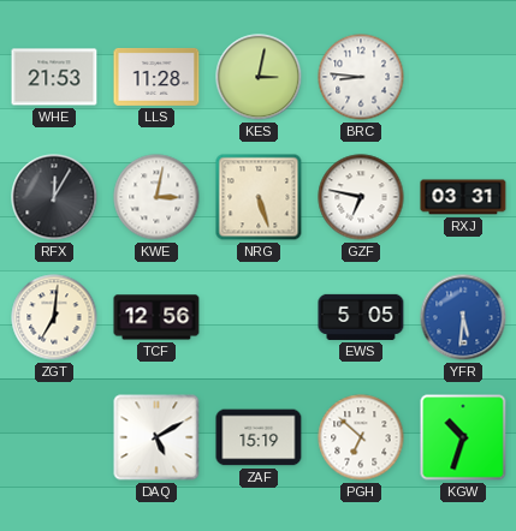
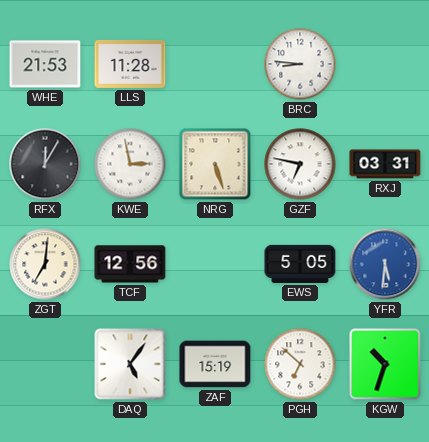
KES: 3:02 -> none (259, 77)
KWE: 3:02 -> 2:58 (130, 164)
DAQ: 5:10 -> 5:06 (130, 364)
